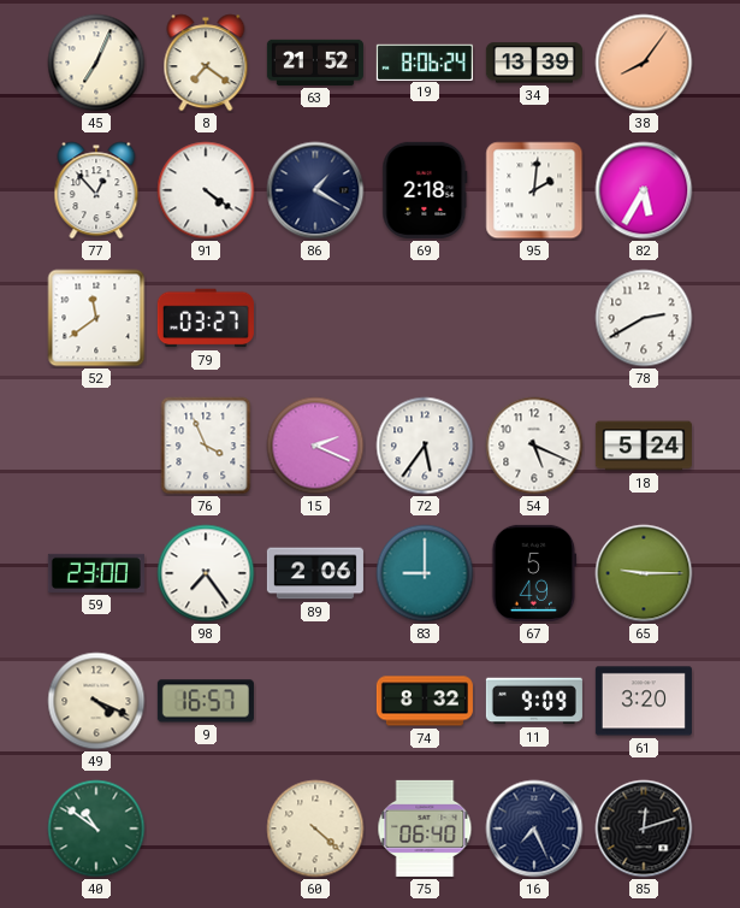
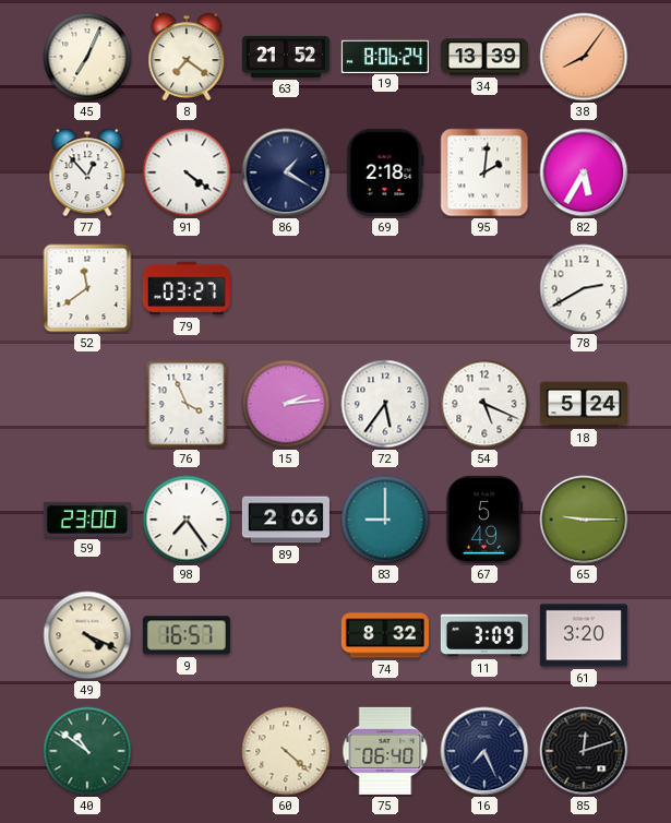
15: 2:19 -> 2:14 (286, 404)
11: 9:09 -> 3:09 (484, 635)
